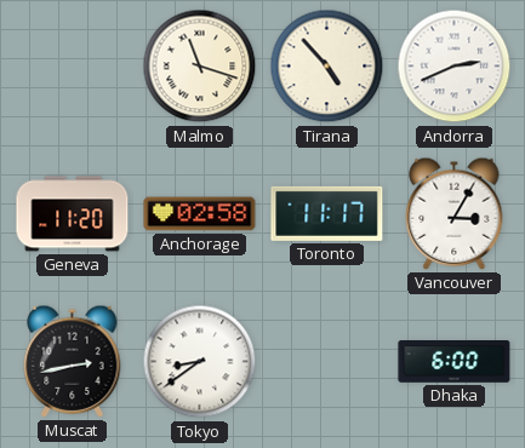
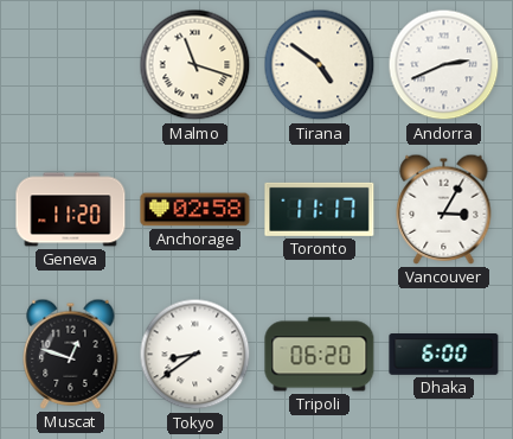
Tirana: 4:53 -> 4:51 (320, 65)
Muscat: 2:43 -> 12:48 (71, 354)
Tripoli: none -> 06:20 (320, 355)
